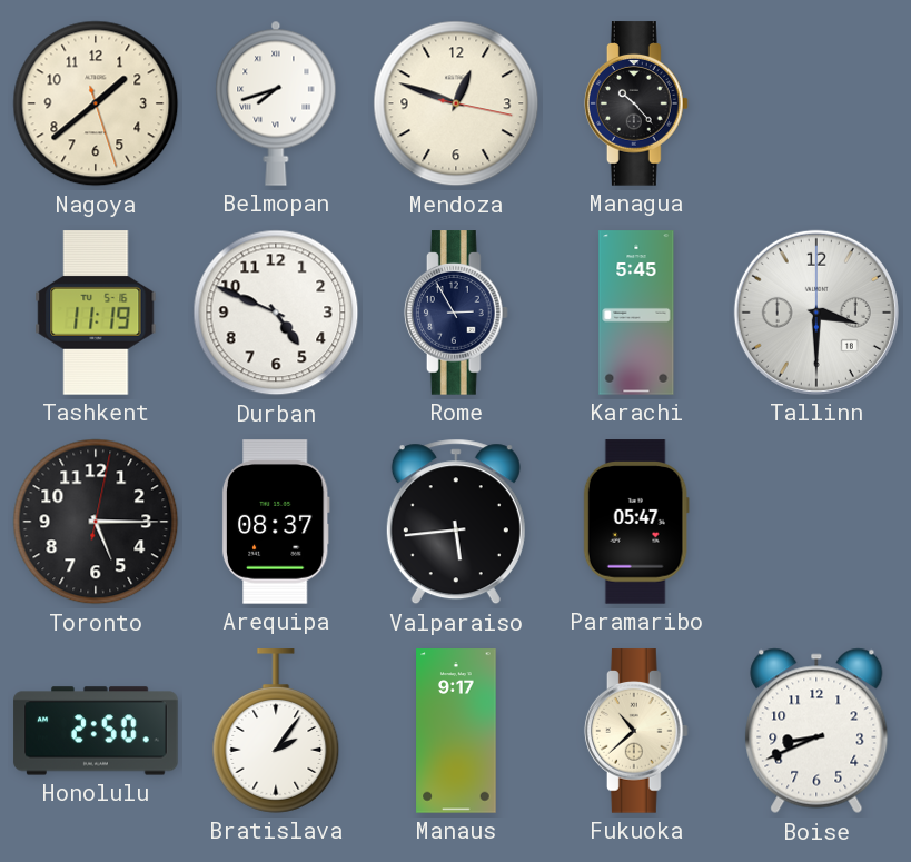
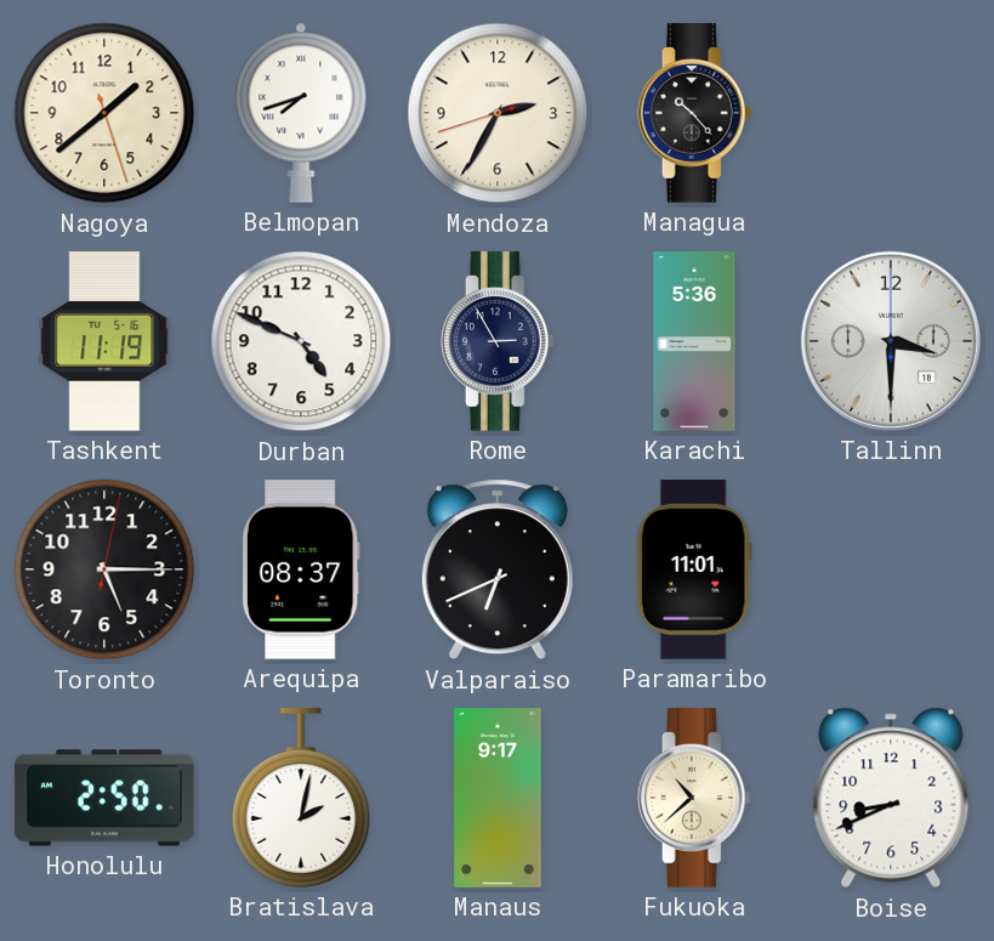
Mendoza: 12:48 -> 2:34 (498, 113)
Karachi: 5:45 -> 5:36 (694, 341)
Valparaiso: 5:44 -> 6:41 (498, 569)
Paramaribo: 05:47 -> 11:01 (694, 569)
Bratislava: 2:06 -> 2:02 (301, 798)
